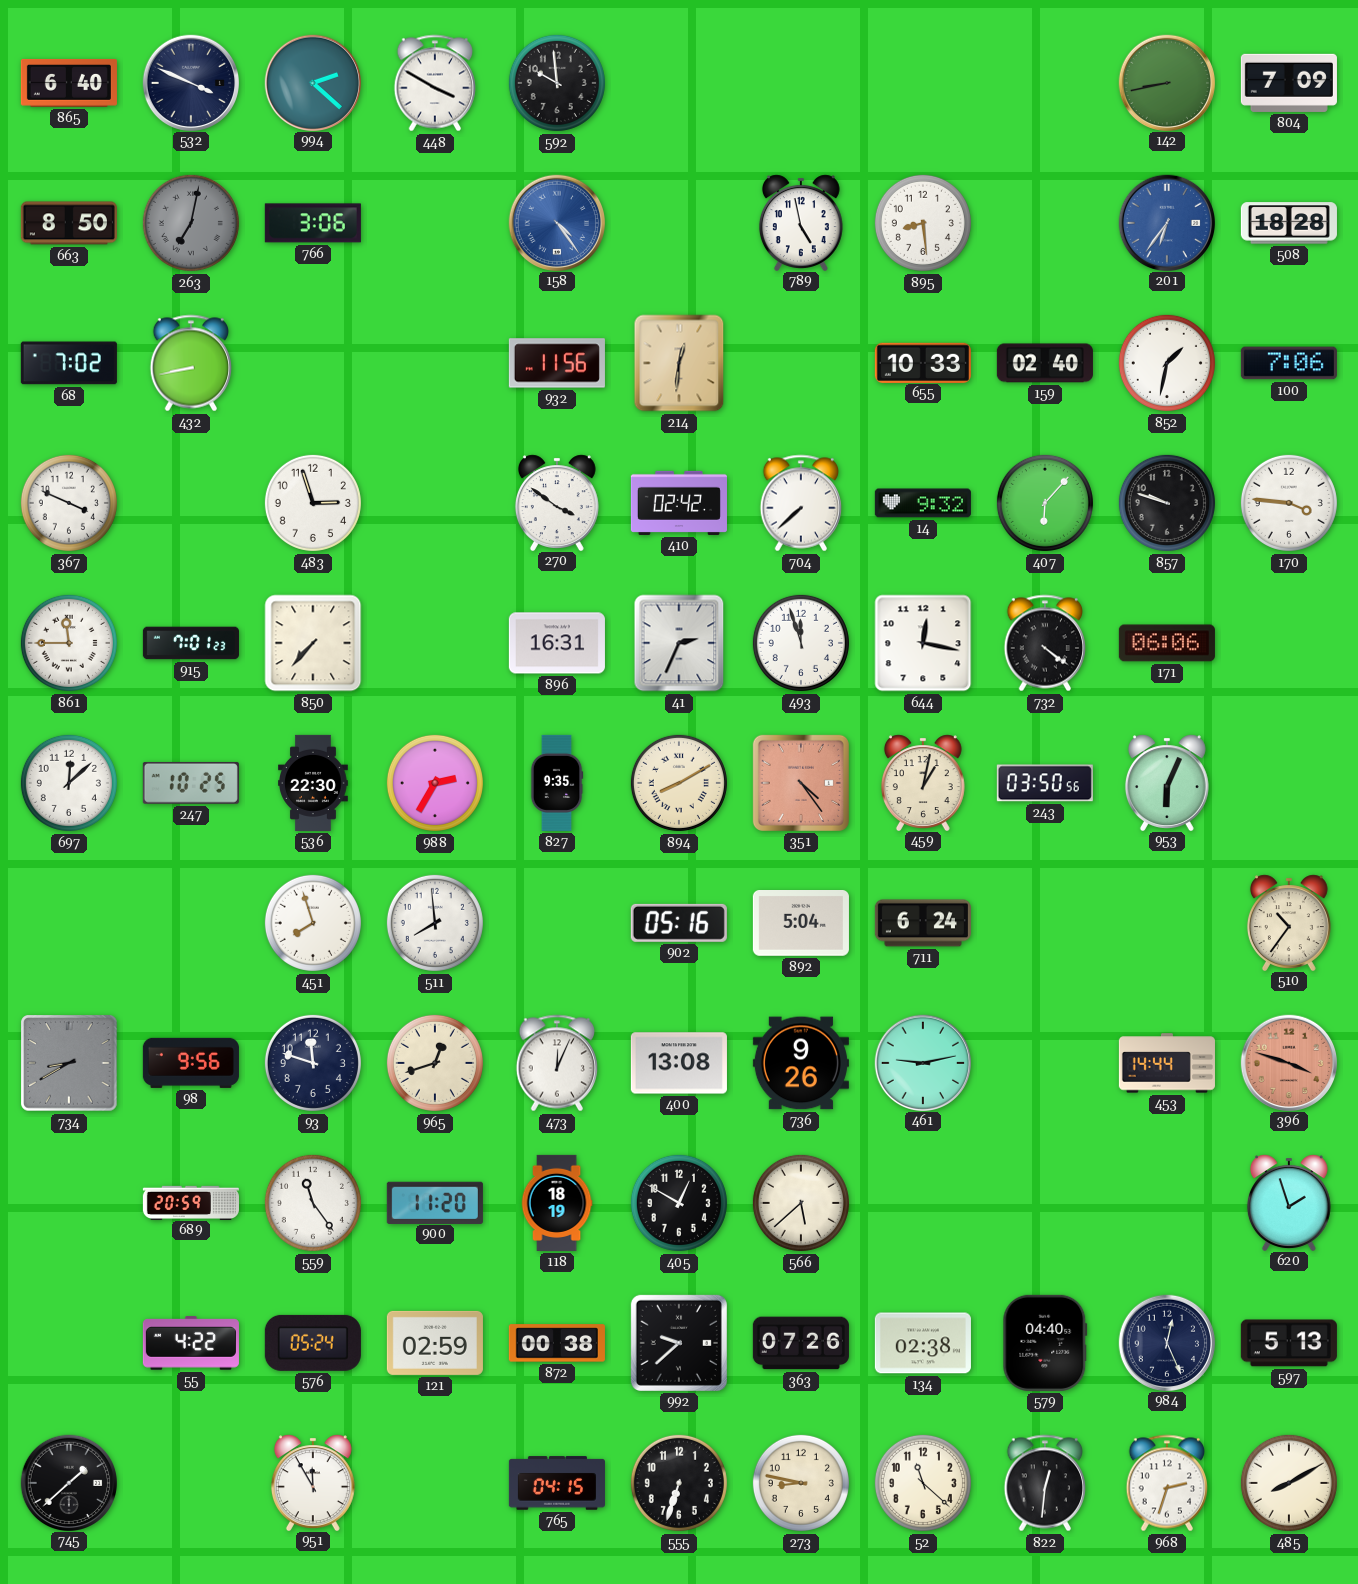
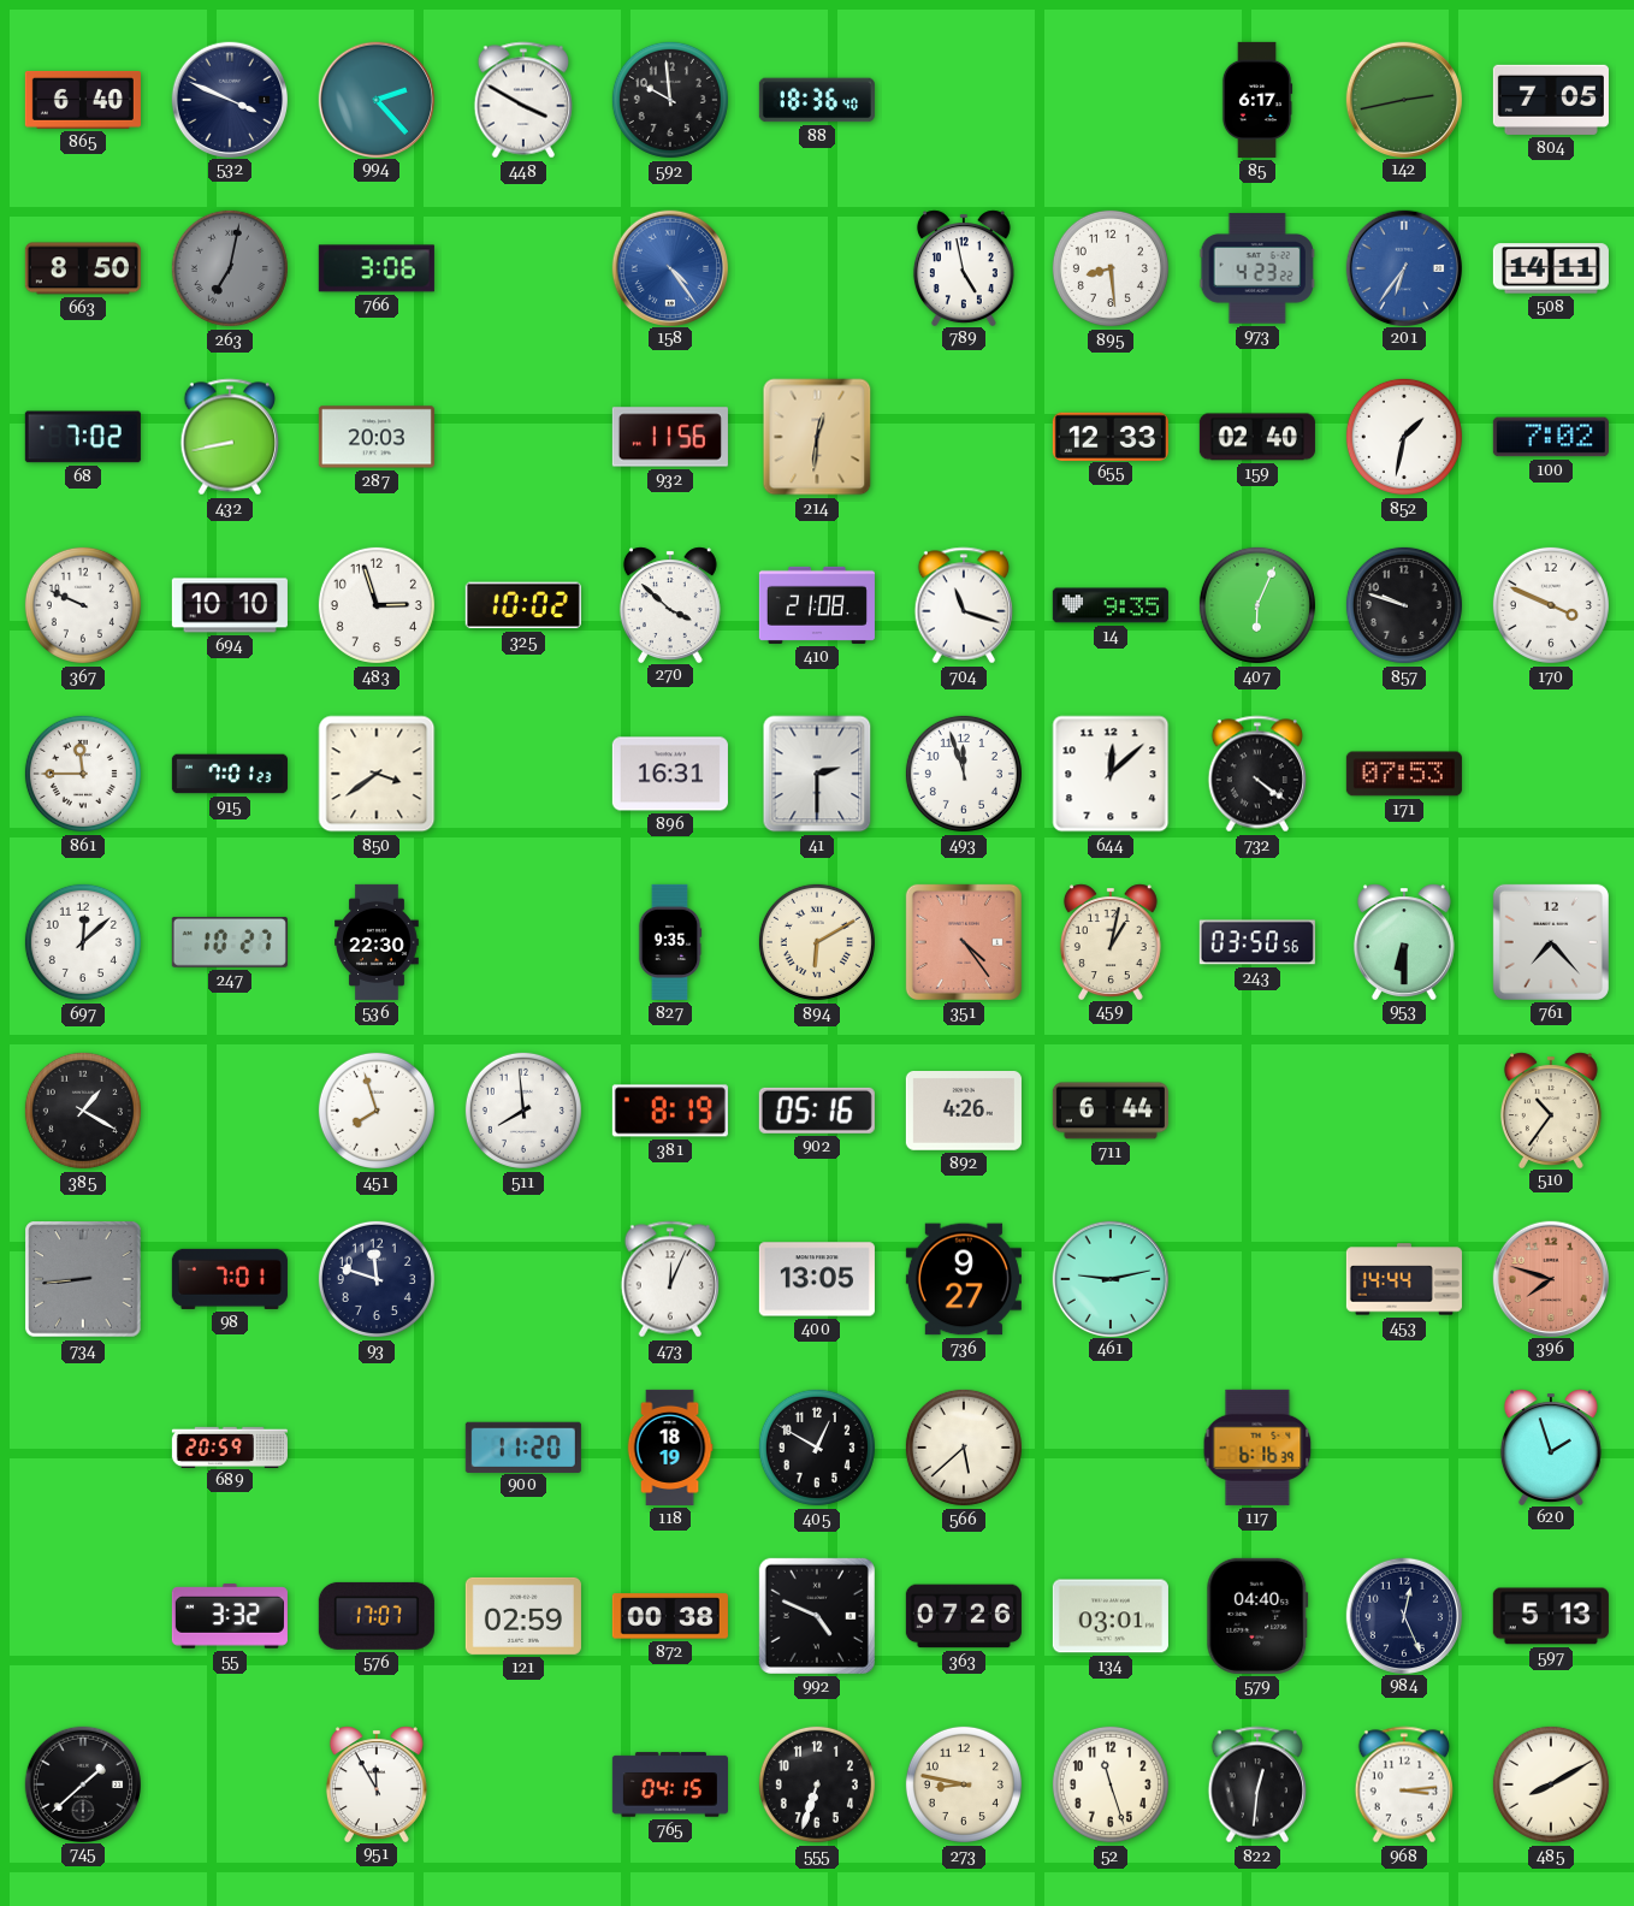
994: 2:22 -> 2:23 (375, 99)
88: none -> 18:36 (817, 100)
85: none -> 6:17 (1257, 100)
142: 8:43 -> 2:43 (1403, 99)
804: 7:09 -> 7:05 (1551, 100)
973: none -> 4:23 (1257, 268)
508: 18:28 -> 14:11 (1551, 268)
287: none -> 20:03 (377, 437)
655: 10:33 -> 12:33 (1111, 436)
100: 7:06 -> 7:02 (1551, 437)
367: 3:49 -> 9:49 (83, 605)
694: none -> 10:10 (230, 605)
325: none -> 10:02 (523, 605)
270: 3:51 -> 3:52 (670, 604)
410: 02:42 -> 21:08 (817, 605)
704: 7:38 -> 11:18 (963, 605)
14: 9:32 -> 9:35 (1111, 605)
407: 6:07 -> 6:04 (1257, 605)
170: 3:46 -> 3:49 (1551, 605)
850: 7:37 -> 3:39 (377, 774)
41: 2:34 -> 2:30 (817, 774)
644: 12:17 -> 12:08 (1111, 774)
171: 06:06 -> 07:53 (1404, 774)
247: 10:25 -> 10:27 (230, 942)
988: 2:35 -> none (435, 783)
894: 8:10 -> 6:10 (817, 942)
953: 6:04 -> 6:30 (1404, 941)
761: none -> 7:23 (1551, 942)
385: none -> 1:20 (83, 1111)
381: none -> 8:19 (670, 1111)
892: 5:04 -> 4:26 (964, 1112)
711: 6:24 -> 6:44 (1111, 1111)
734: 8:40 -> 8:44 (83, 1279)
98: 9:56 -> 7:01 (230, 1279)
965: 12:42 -> none (435, 1063)
400: 13:08 -> 13:05 (817, 1279)
736: 9:26 -> 9:27 (964, 1279)
396: 3:48 -> 7:48 (1550, 1278)
559: 11:24 -> none (313, 1203)
117: none -> 6:16 (1257, 1448)
55: 4:22 -> 3:32 (230, 1616)
576: 05:24 -> 17:07 (377, 1616)
992: 9:38 -> 4:49 (817, 1616)
134: 02:38 -> 03:01 (1111, 1616)
52: 11:22 -> 11:27 (1111, 1784)
968: 2:33 -> 3:14 (1403, 1784)
